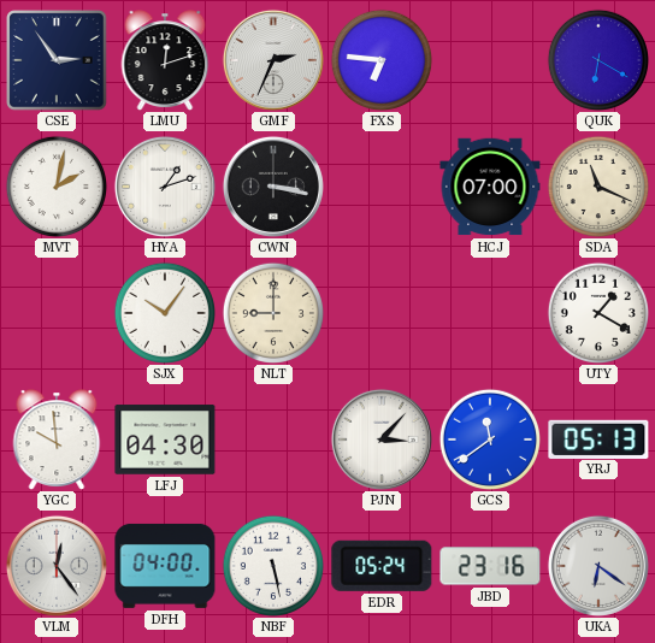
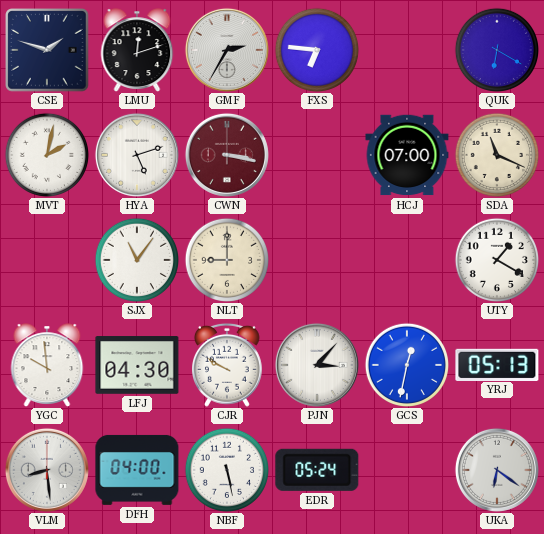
CSE: 2:54 -> 1:48 (47, 50)
GMF: 2:34 -> 2:35 (227, 50)
HYA: 1:12 -> 5:12 (137, 155)
CWN dial: black -> burgundy (227, 155)
SJX: 10:06 -> 11:06 (136, 259)
CJR: none -> 9:50 (228, 365)
GCS: 11:39 -> 12:32 (406, 364)
VLM: 12:24 -> 8:29 (47, 470)
JBD: 23:16 -> none (490, 566)
